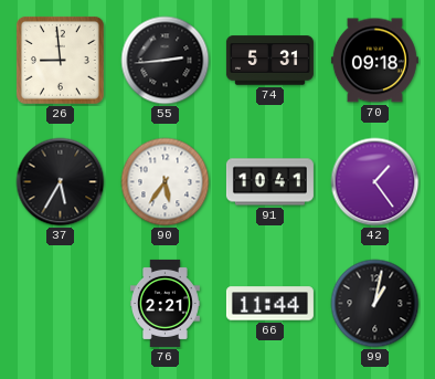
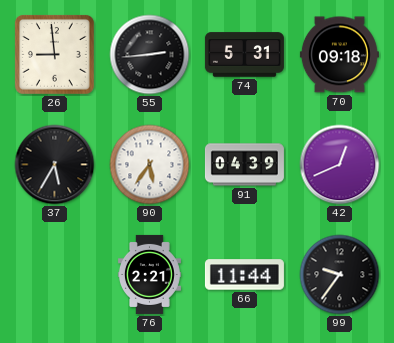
91: 10:41 -> 04:39 (244, 165)
42: 1:24 -> 12:41 (340, 165)
99: 1:02 -> 9:36 (340, 275)
